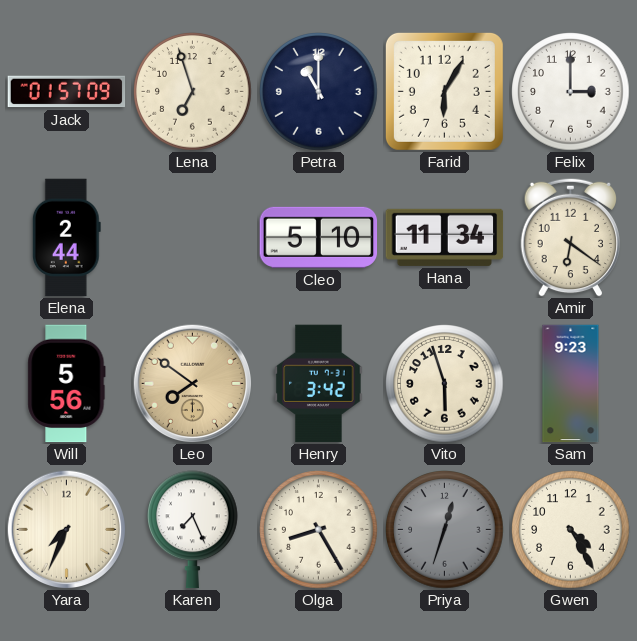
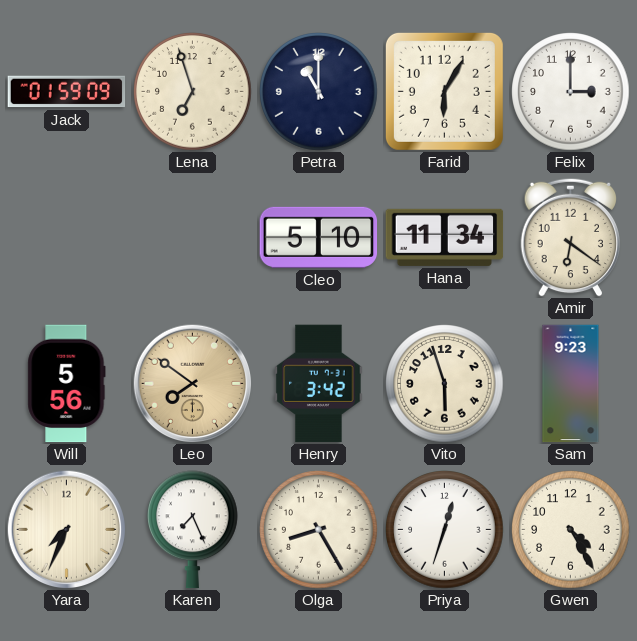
Jack: 01:57 -> 01:59 (67, 92)
Elena: 2:44 -> none (66, 238)
Priya dial: grey -> white (445, 530)
